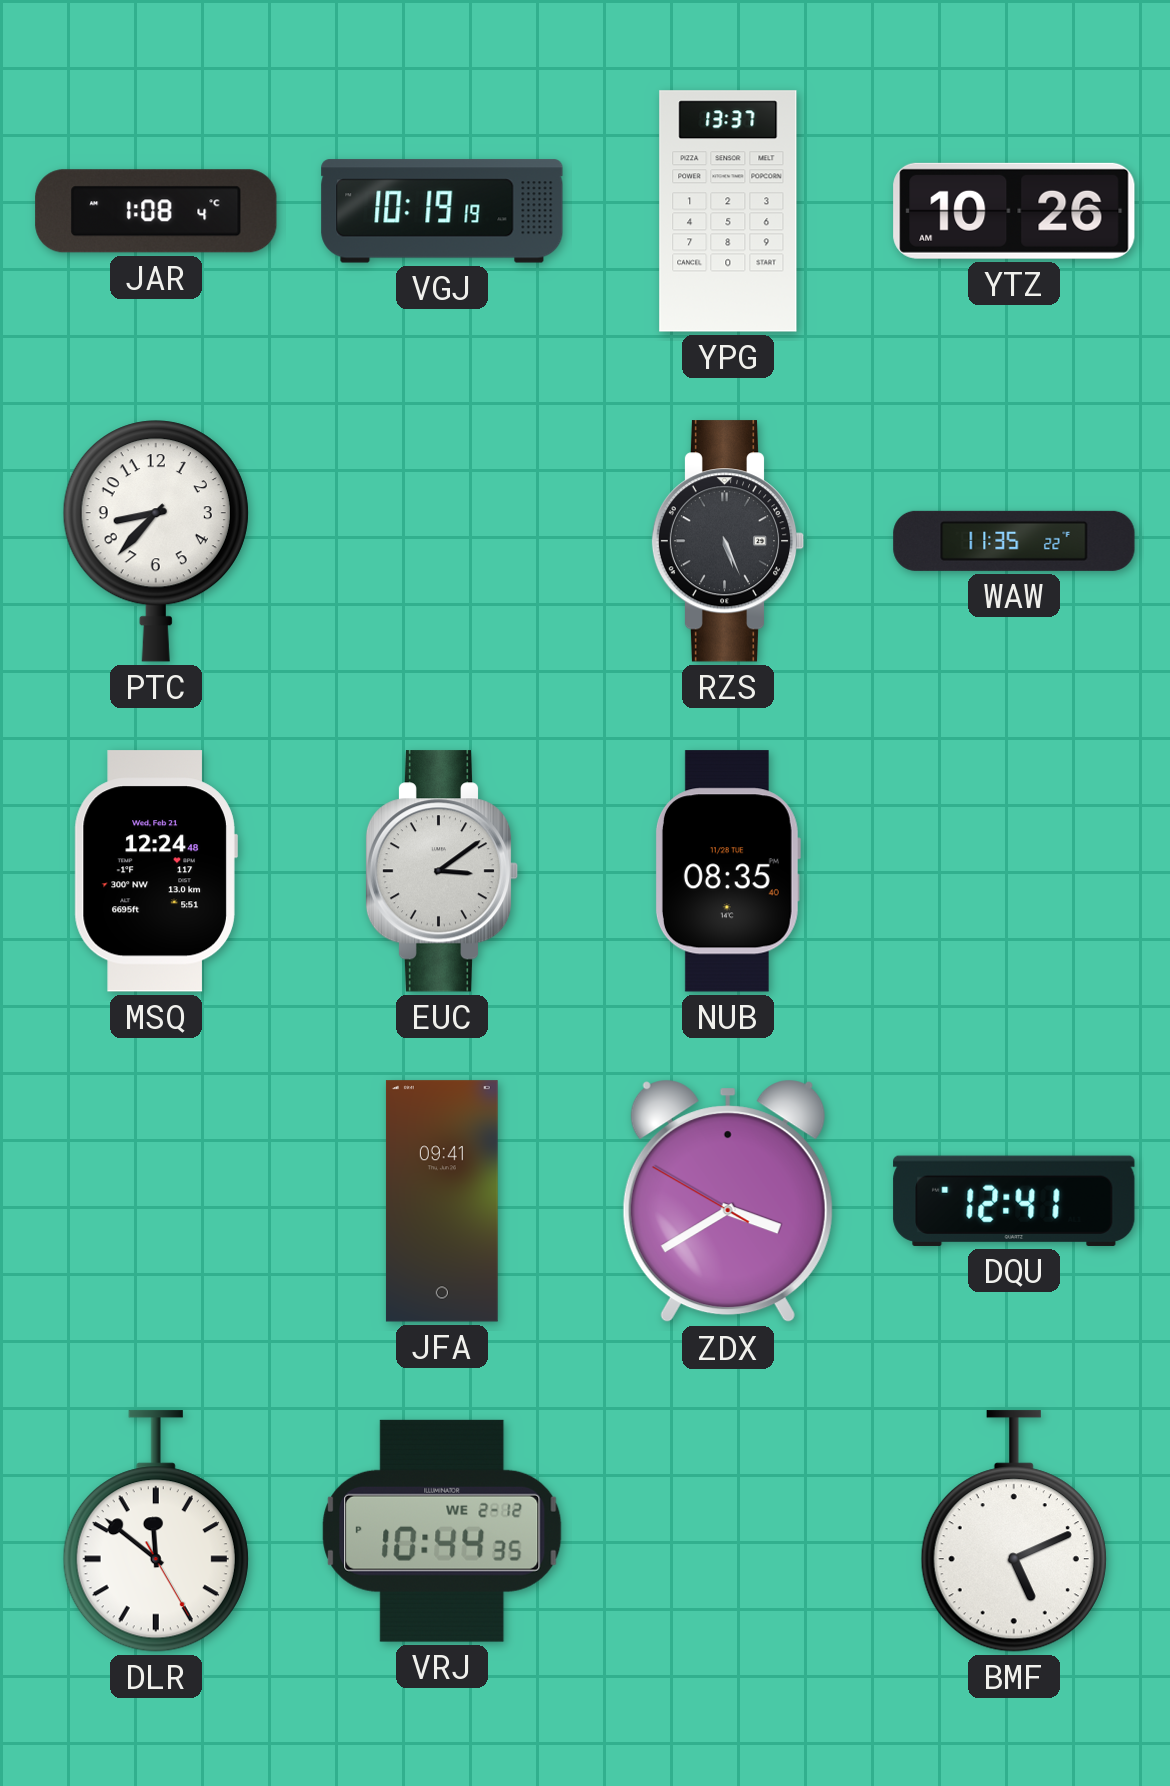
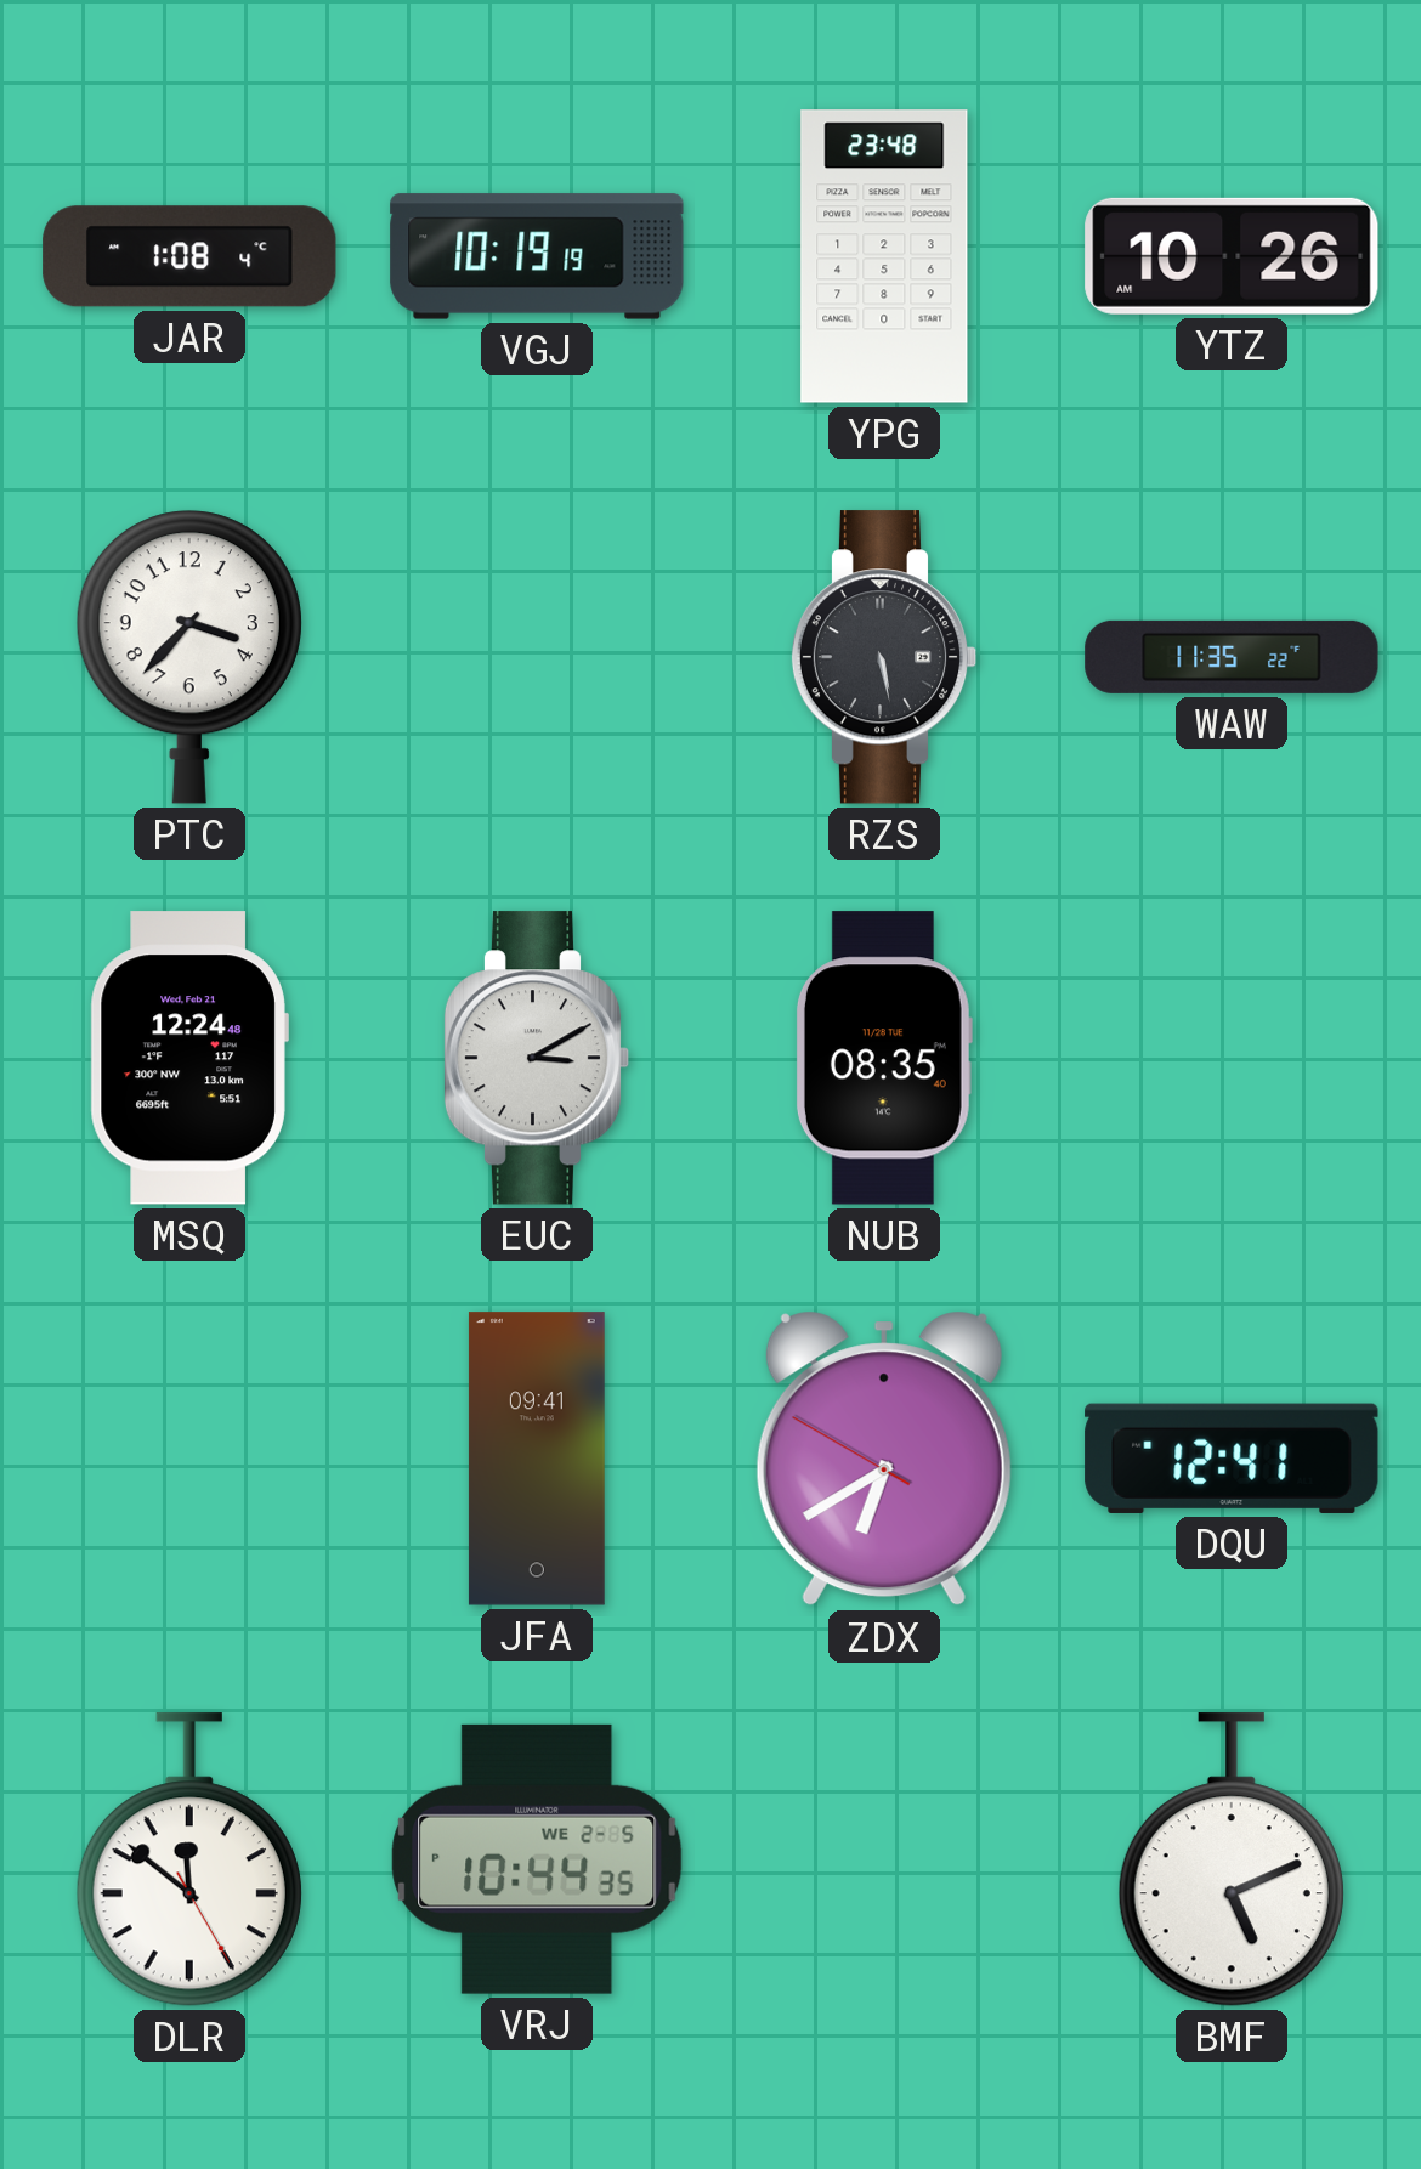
YPG: 13:37 -> 23:48 (884, 256)
PTC: 8:37 -> 3:37 (189, 657)
RZS: 5:26 -> 5:28 (884, 657)
EUC: 3:09 -> 3:10 (537, 1058)
ZDX: 3:39 -> 6:39 (884, 1459)
VRJ date: WE 2-12 -> WE 2-5 (537, 1859)
